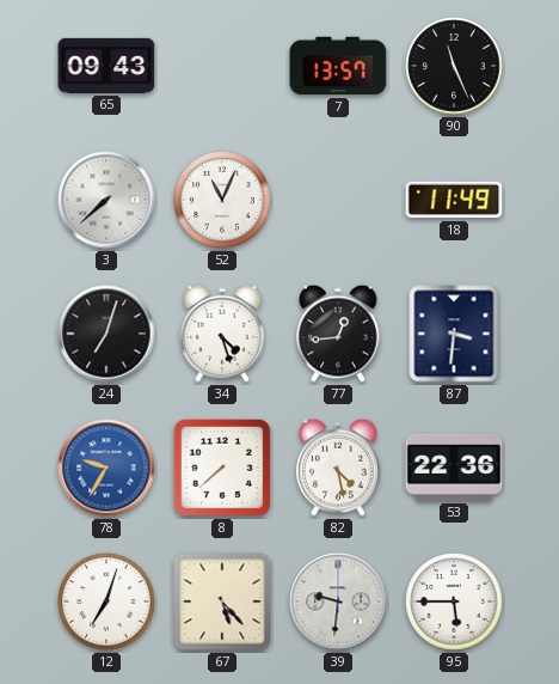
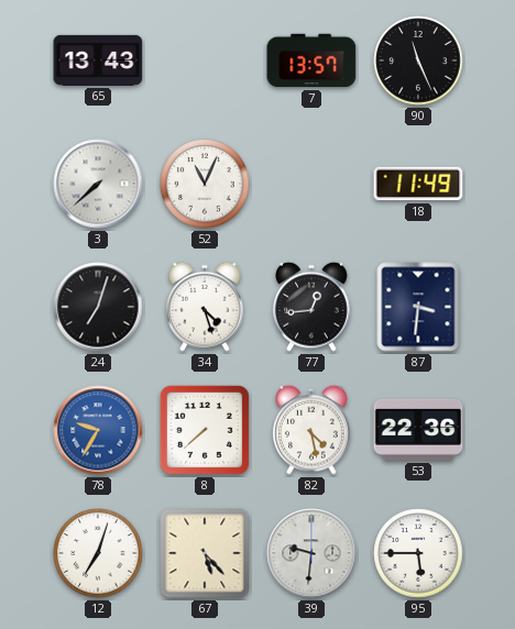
65: 09:43 -> 13:43 (98, 60)
